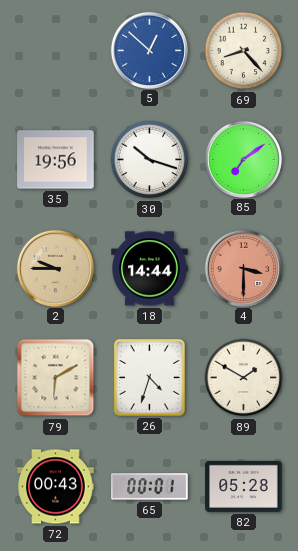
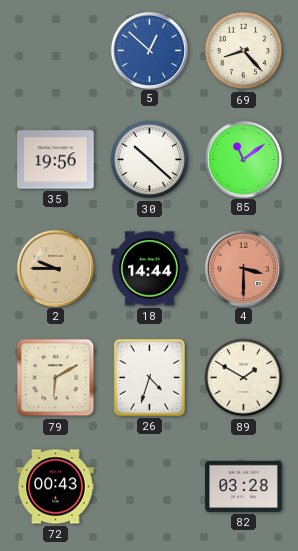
30: 10:18 -> 10:22 (150, 160)
85: 7:09 -> 11:09 (243, 159)
65: 00:01 -> none (150, 487)
82: 05:28 -> 03:28 (244, 486)
